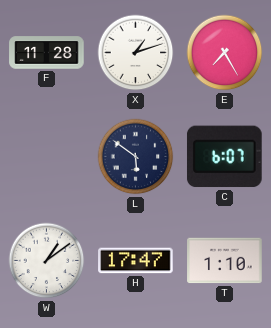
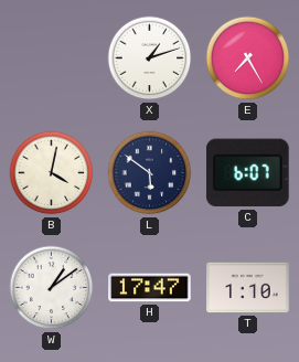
F: 11:28 -> none (47, 53)
B: none -> 4:02 (52, 173)
